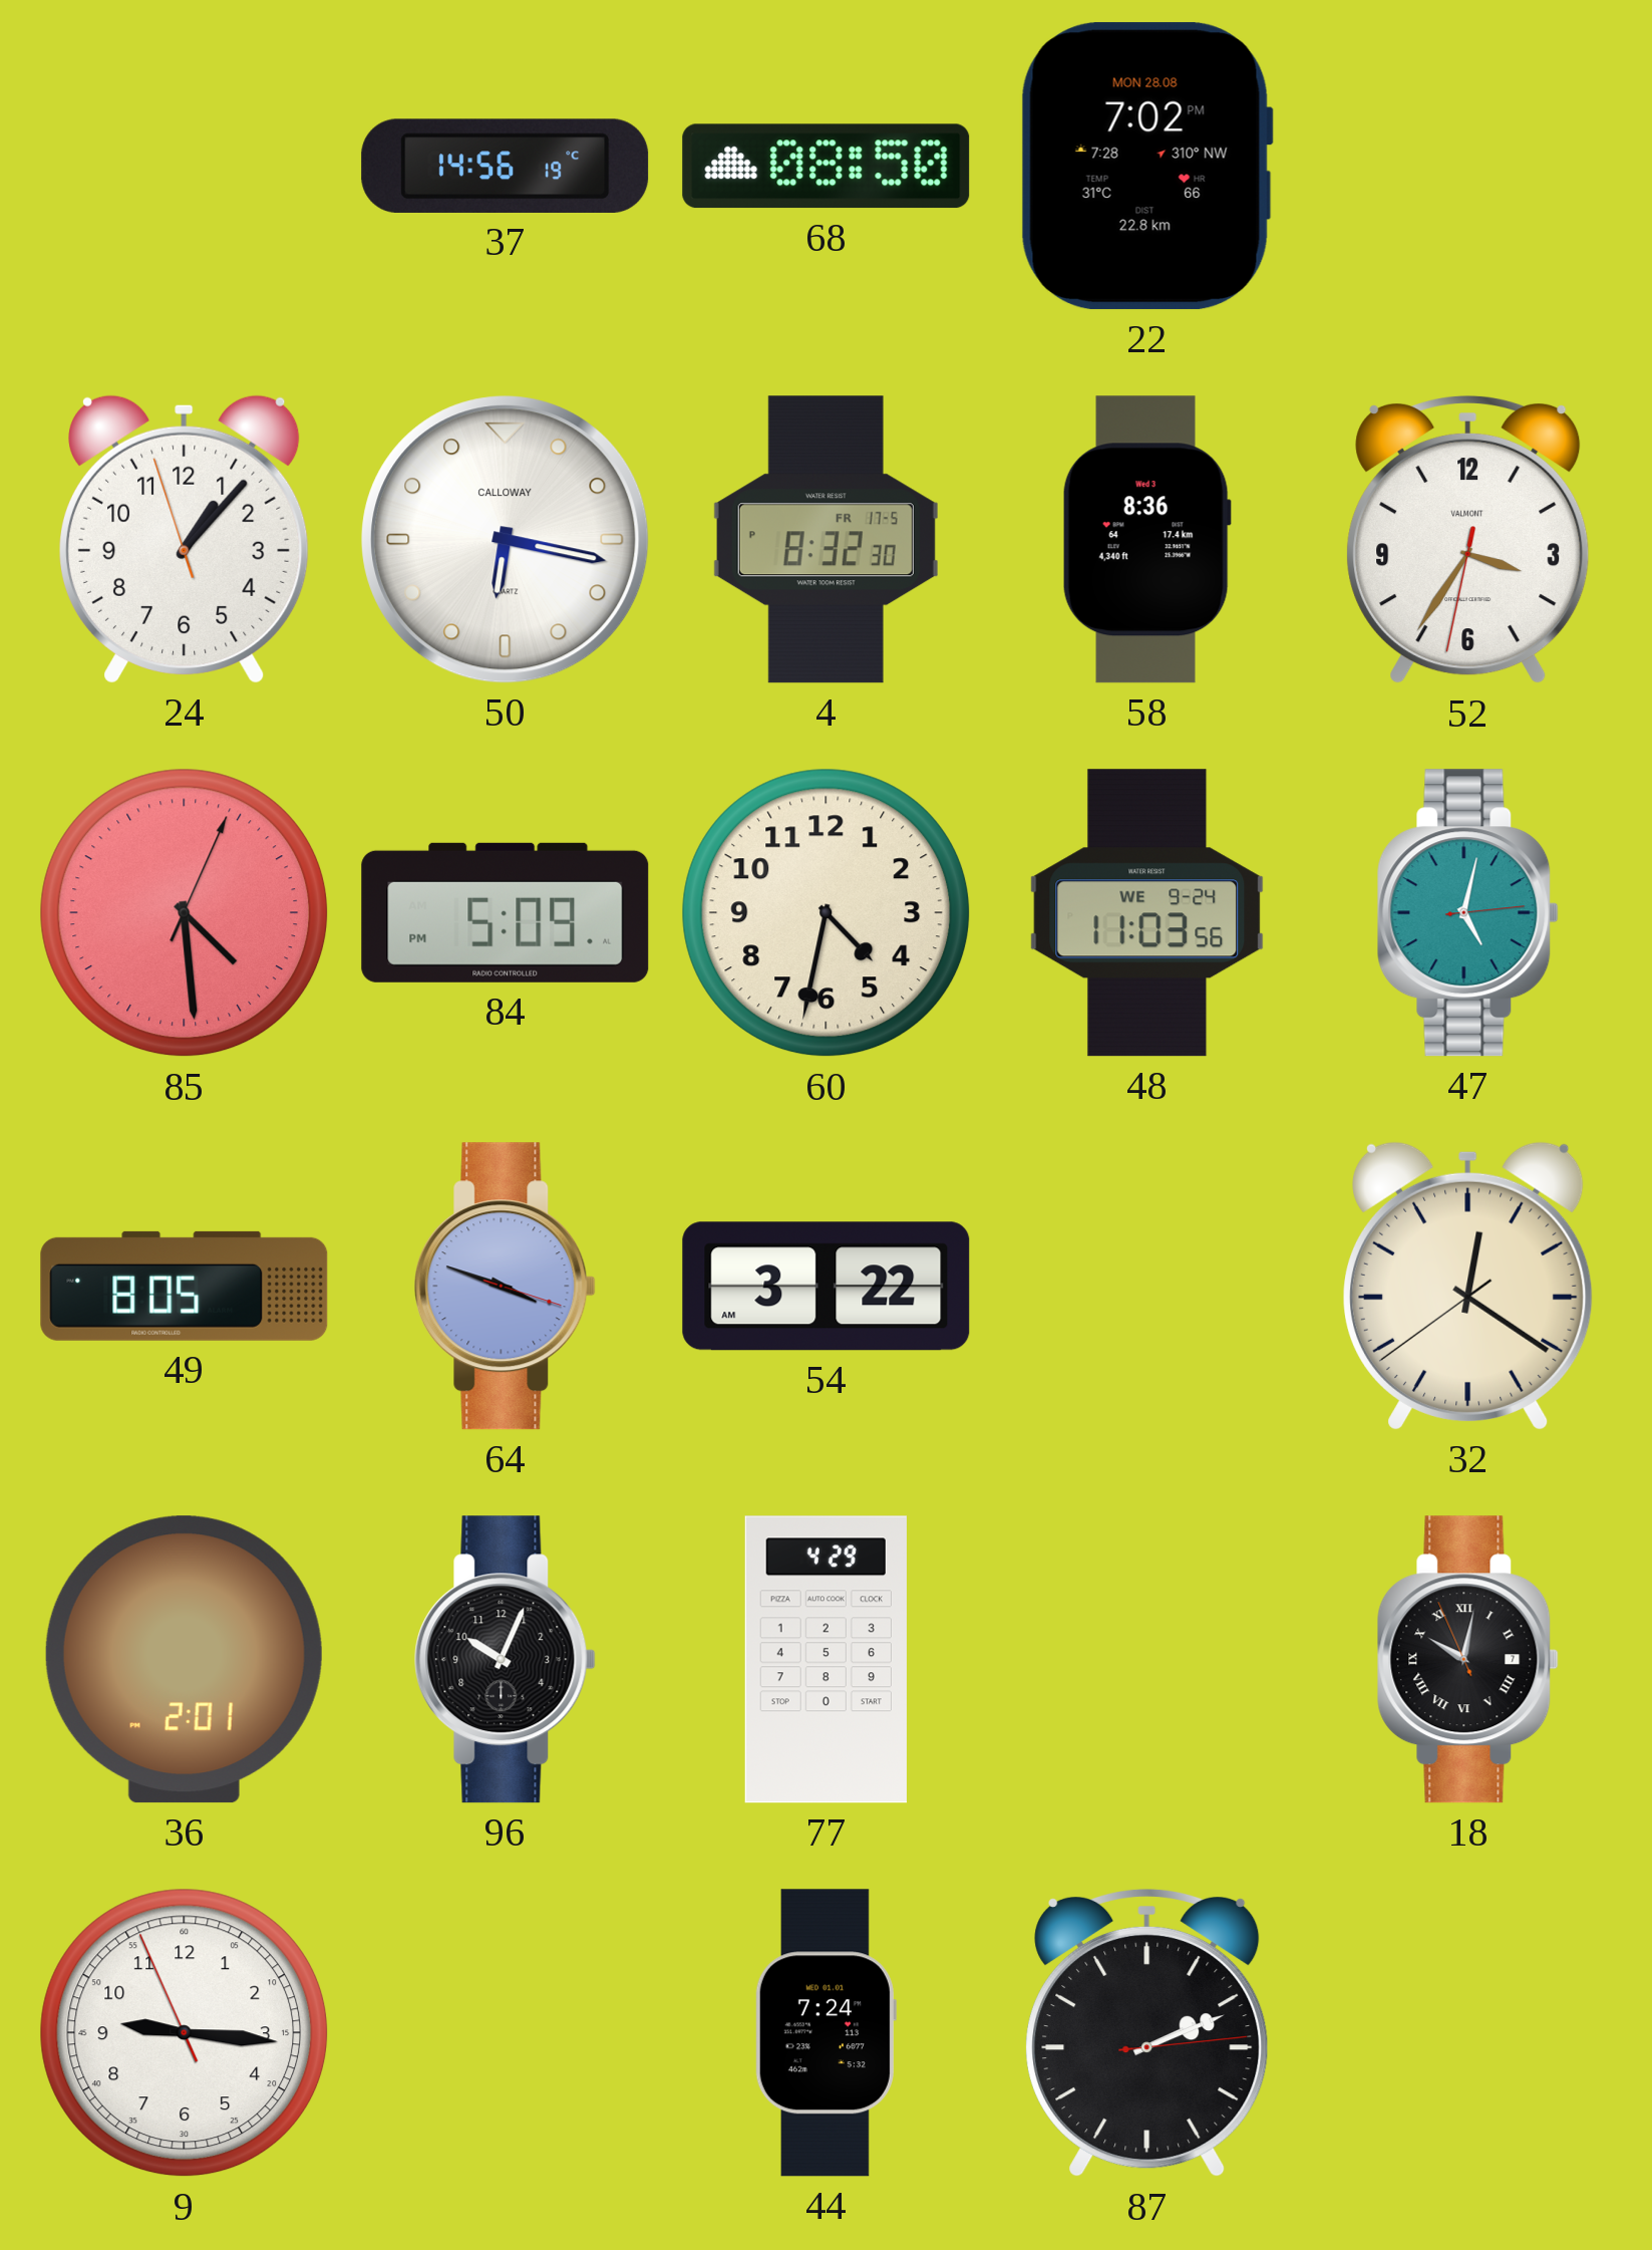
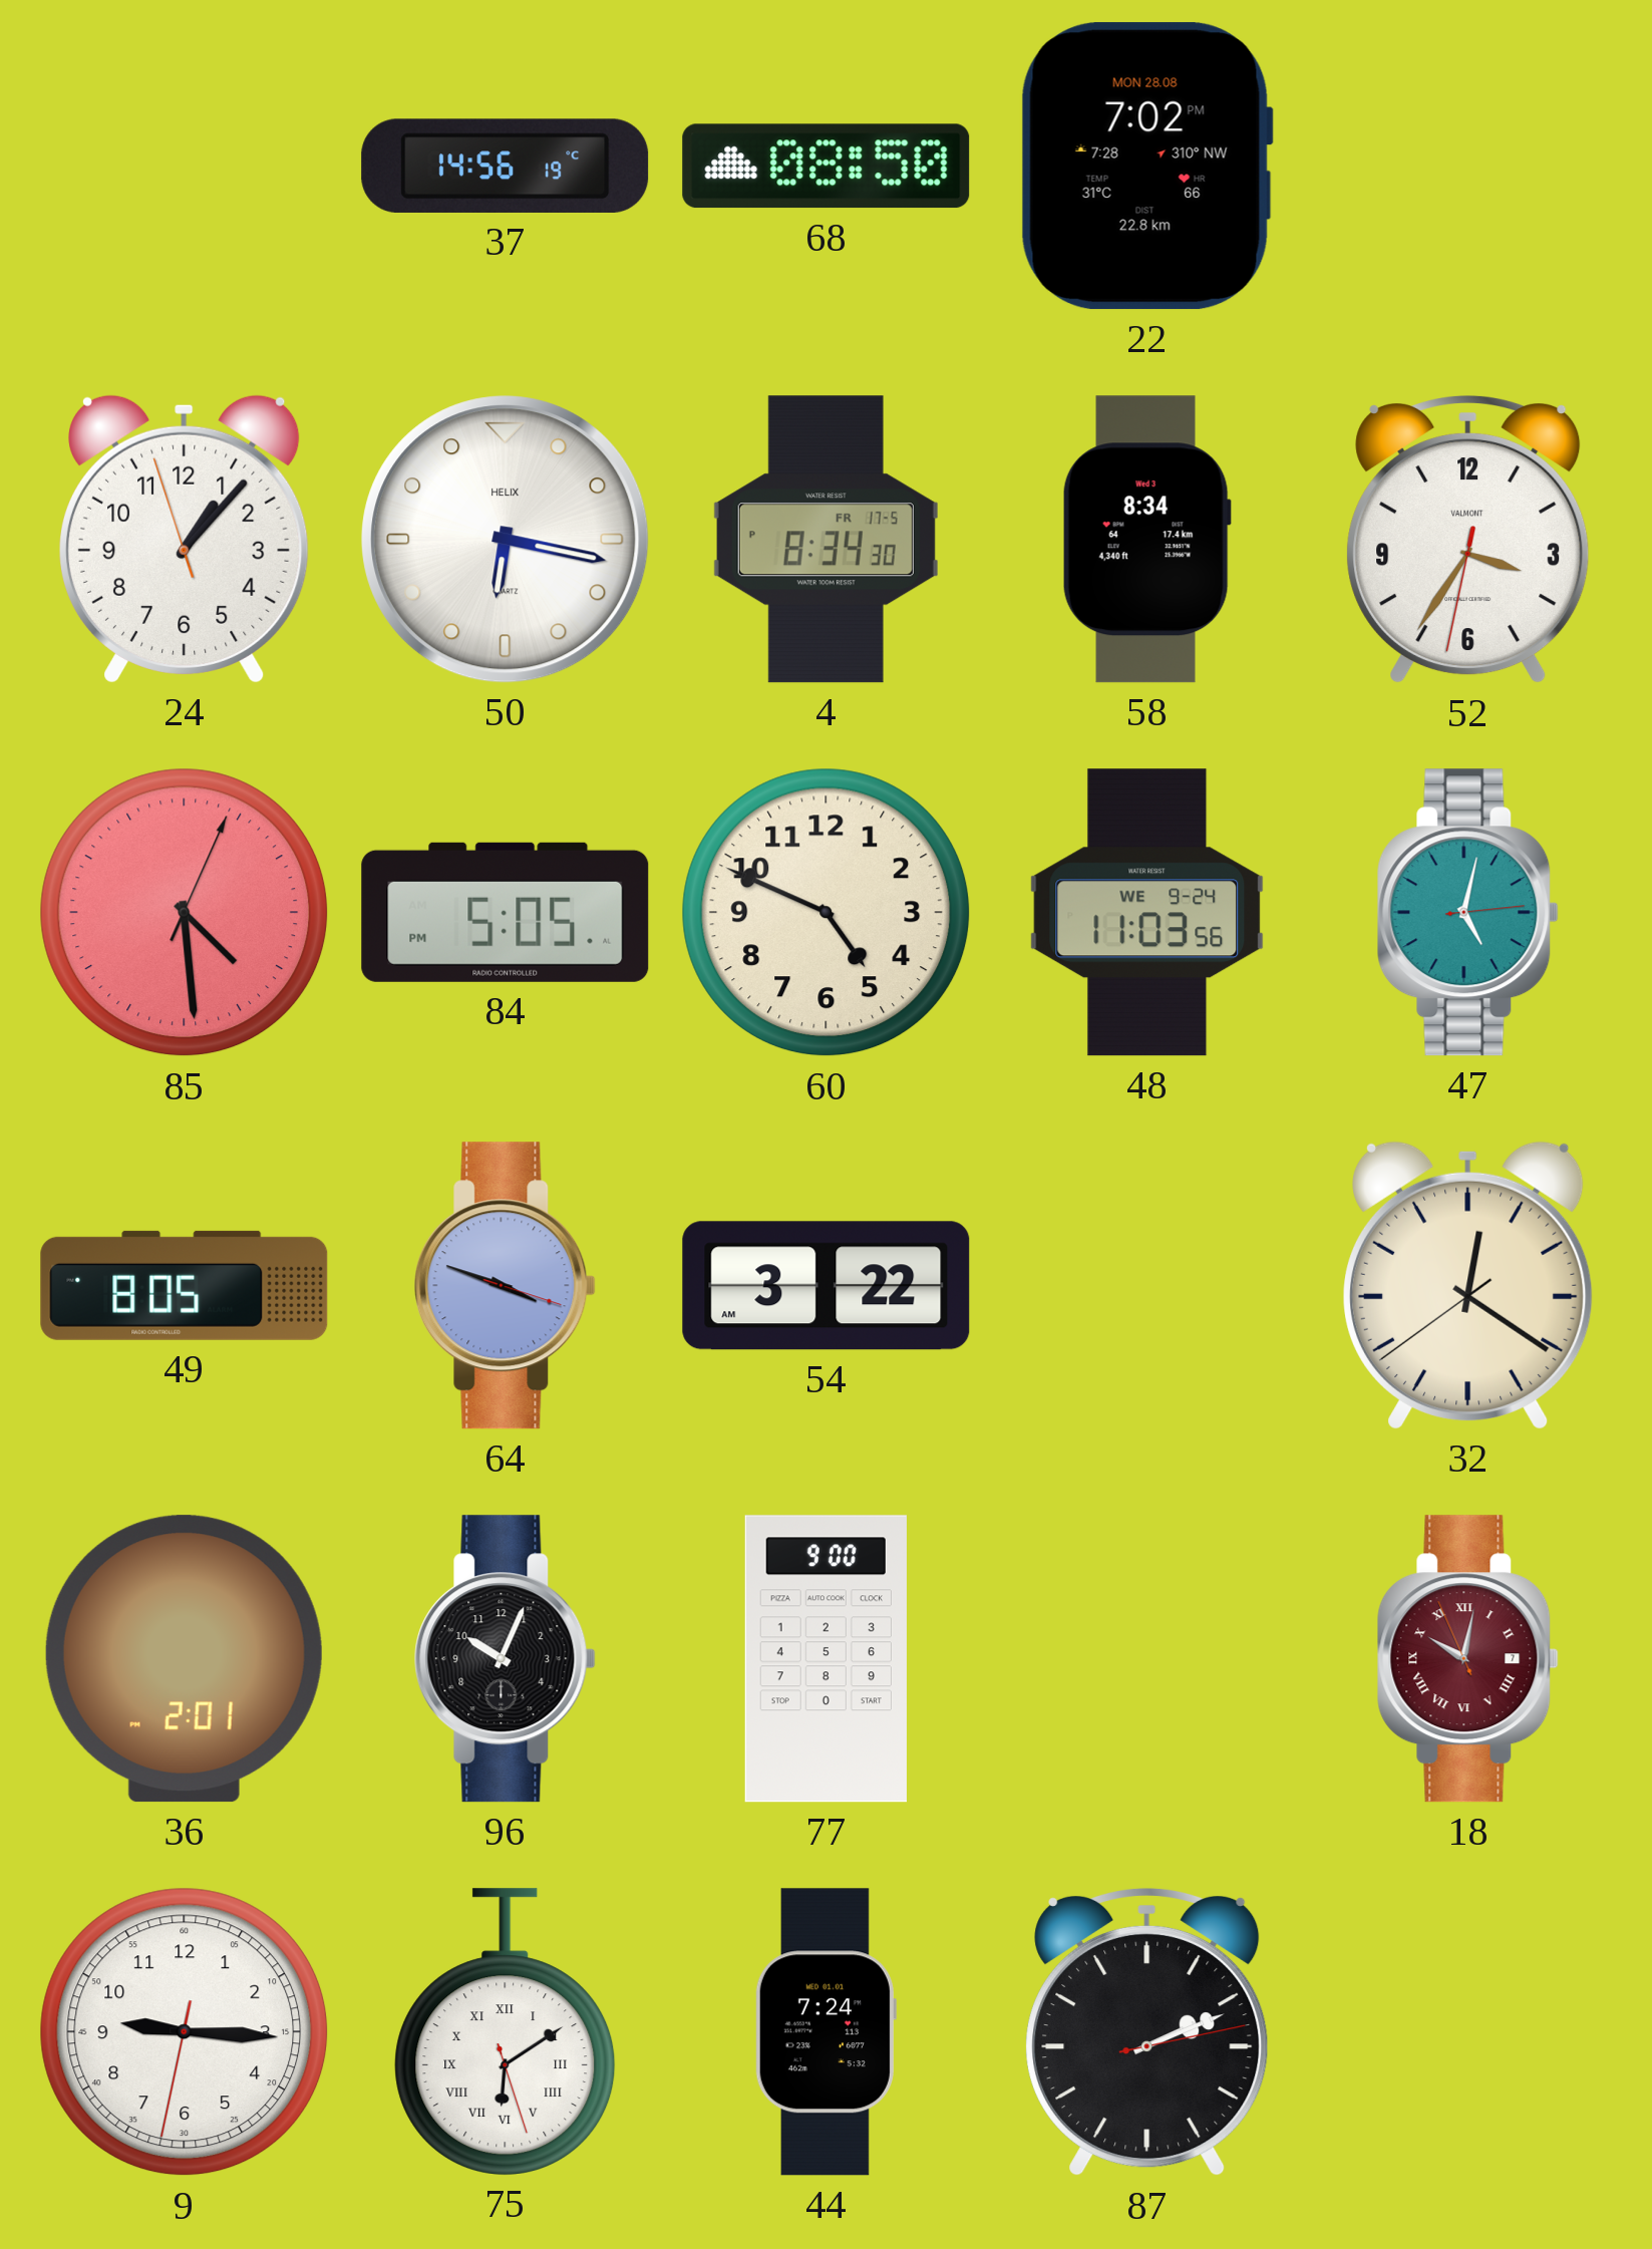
50 brand: CALLOWAY -> HELIX (506, 540)
4: 8:32 -> 8:34 (825, 540)
58: 8:36 -> 8:34 (1146, 540)
84: 5:09 -> 5:05 (506, 912)
60: 4:32 -> 4:49 (827, 913)
77: 4:29 -> 9:00 (825, 1659)
18 dial: black -> burgundy (1467, 1659)
9: 9:15:56 -> 9:15:32 (185, 2032)
75: none -> 6:09 (506, 2031)
87: 2:11:14 -> 2:11:13 (1147, 2032)
